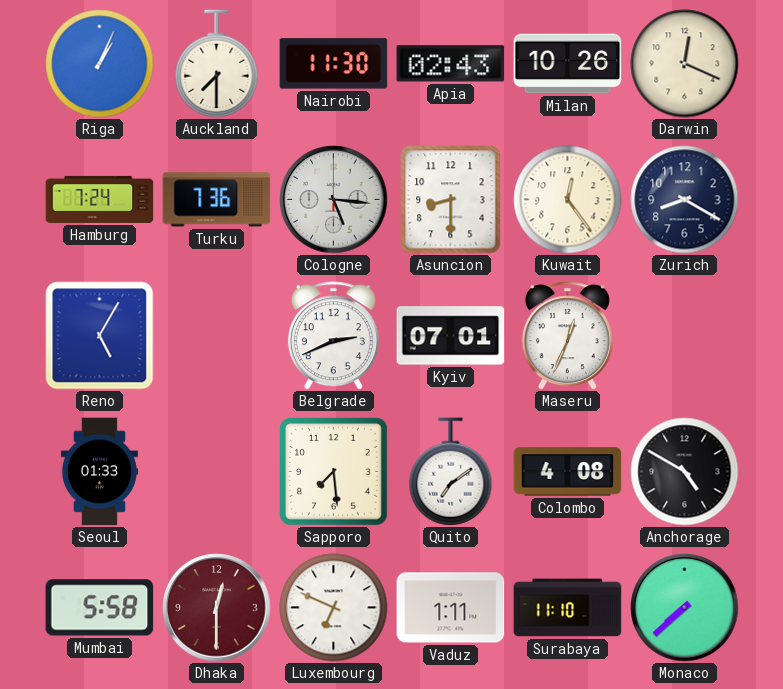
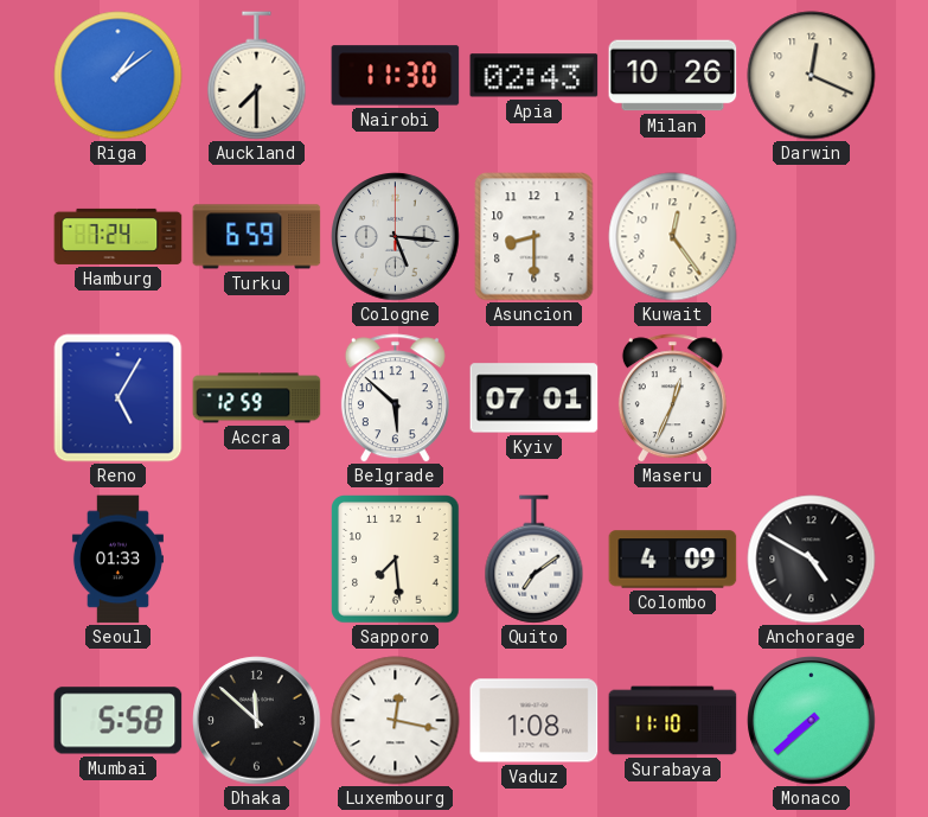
Riga: 1:04 -> 1:09 (119, 76)
Turku: 7:36 -> 6:59 (257, 237)
Zurich: 8:20 -> none (685, 200)
Accra: none -> 12:59 (257, 398)
Belgrade: 2:41 -> 5:52 (395, 398)
Colombo: 4:08 -> 4:09 (673, 560)
Dhaka: 12:30 -> 11:52 (257, 721)
Dhaka dial: burgundy -> black (257, 721)
Luxembourg: 6:49 -> 12:17 (396, 721)
Vaduz: 1:11 -> 1:08 (535, 721)
